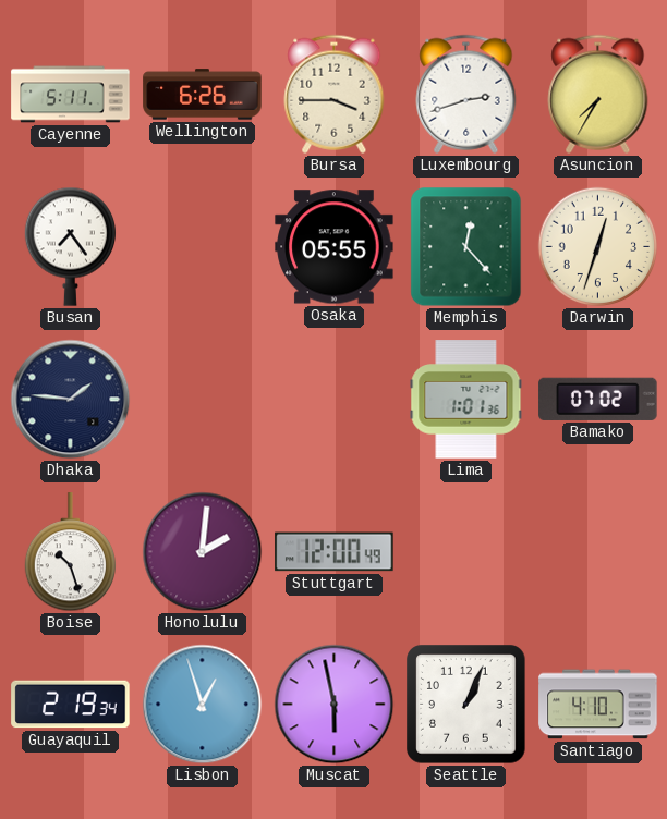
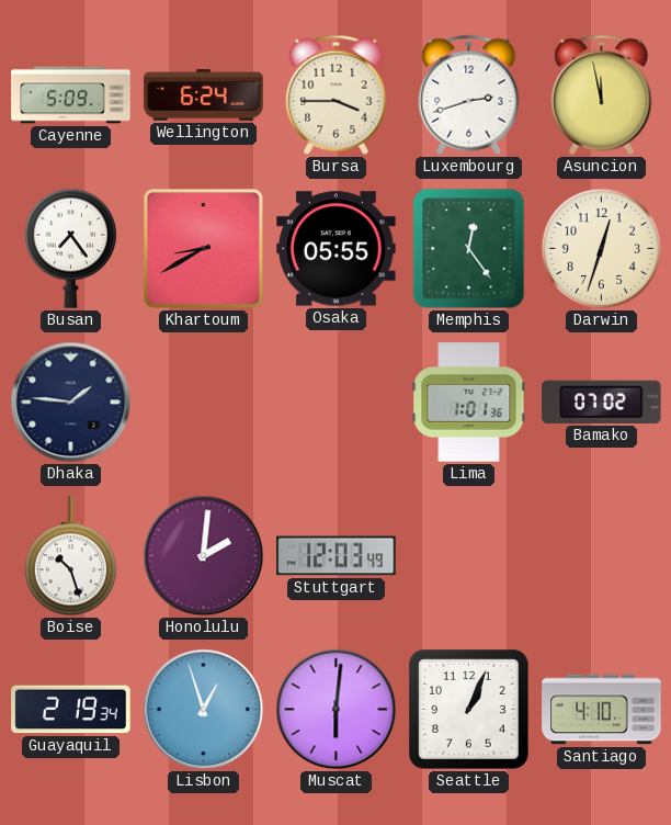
Cayenne: 5:11 -> 5:09 (71, 95)
Wellington: 6:26 -> 6:24 (204, 95)
Asuncion: 7:35 -> 11:58 (602, 94)
Khartoum: none -> 8:40 (204, 249)
Memphis: 12:23 -> 12:24 (469, 249)
Stuttgart: 12:00 -> 12:03 (337, 556)
Muscat: 5:58 -> 6:01 (337, 710)
